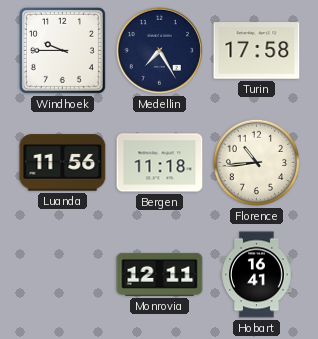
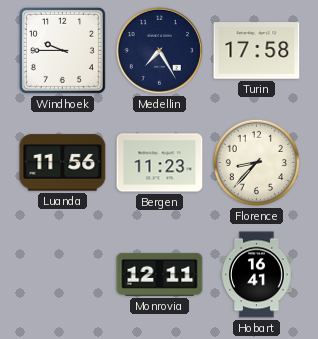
Bergen: 11:18 -> 11:23 (160, 163)
Florence: 10:44 -> 8:37 (256, 162)
